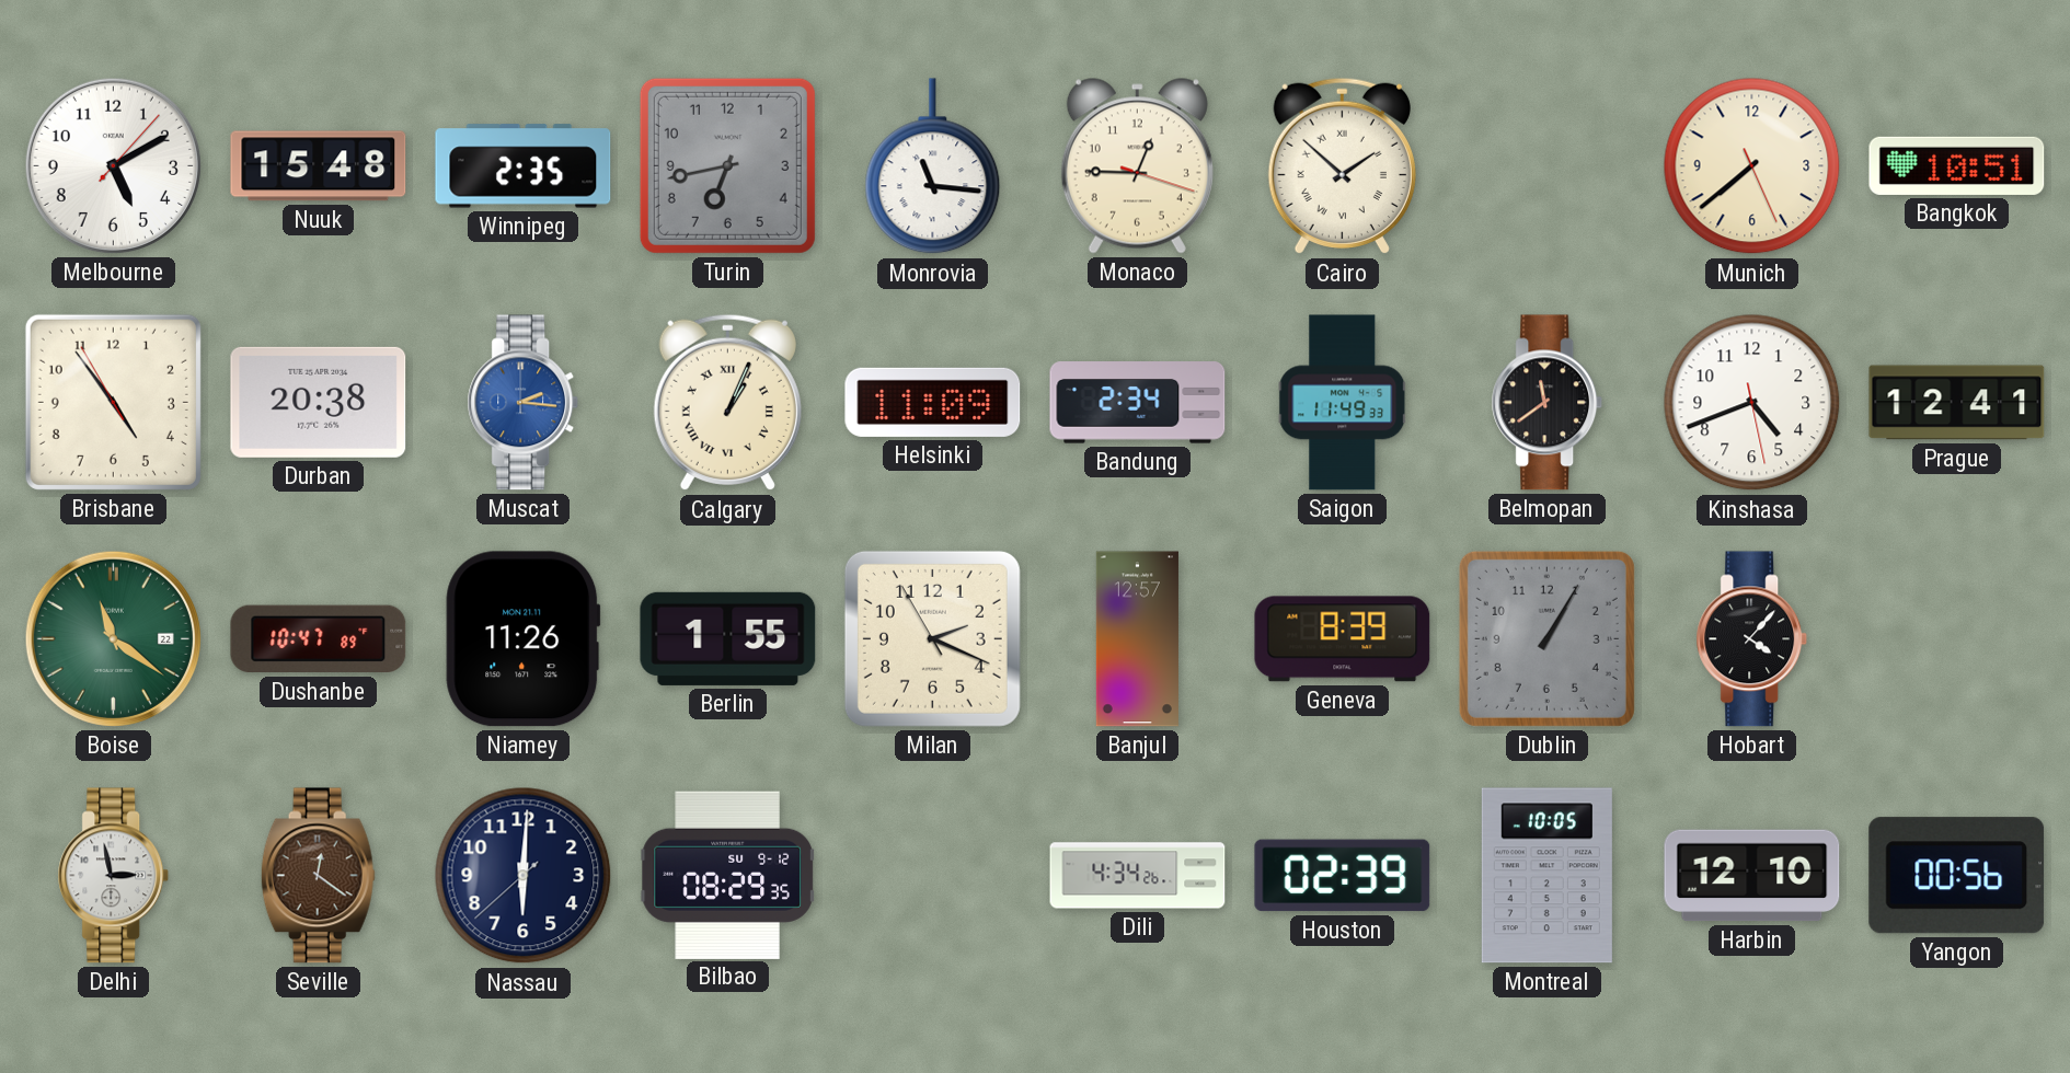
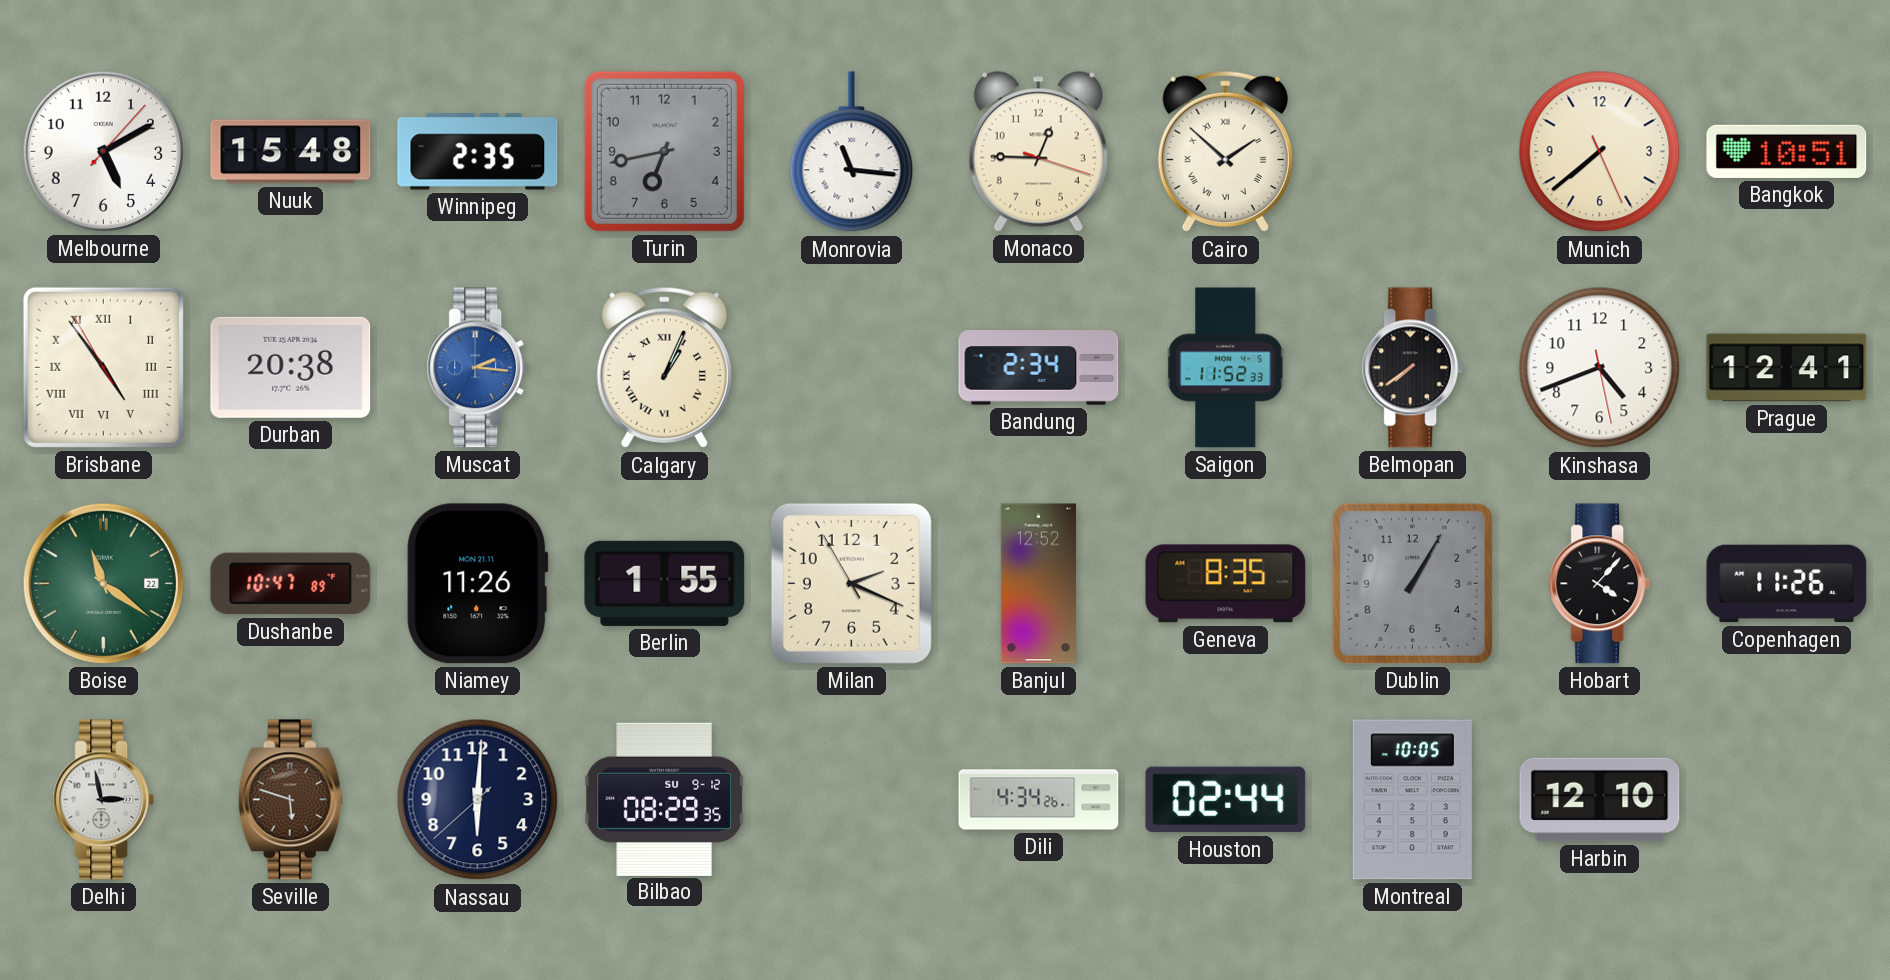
Brisbane numerals: Arabic -> Roman (103, 367)
Helsinki: 11:09 -> none (933, 402)
Saigon: 11:49 -> 11:52 (1226, 368)
Belmopan: 11:39 -> 7:39 (1413, 368)
Banjul: 12:57 -> 12:52 (1038, 584)
Geneva: 8:39 -> 8:35 (1226, 584)
Copenhagen: none -> 11:26 (1787, 584)
Seville: 12:21 -> 5:48 (290, 800)
Houston: 02:39 -> 02:44 (1226, 800)
Yangon: 00:56 -> none (1957, 876)
